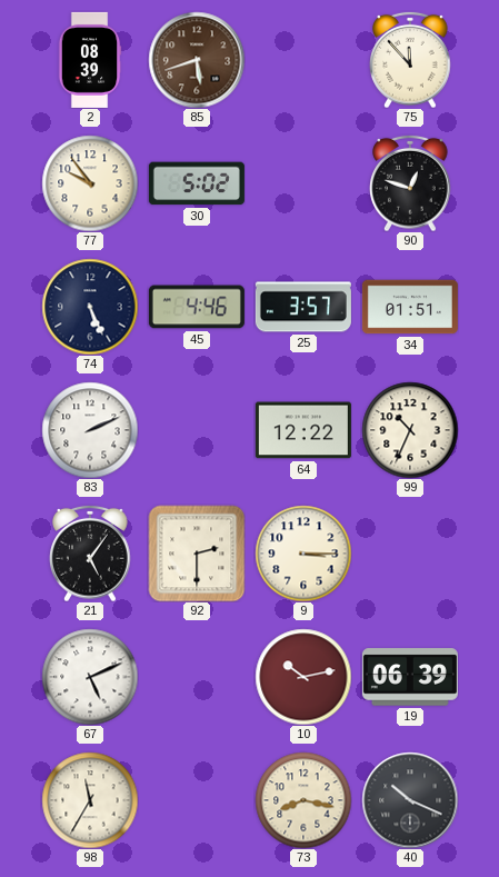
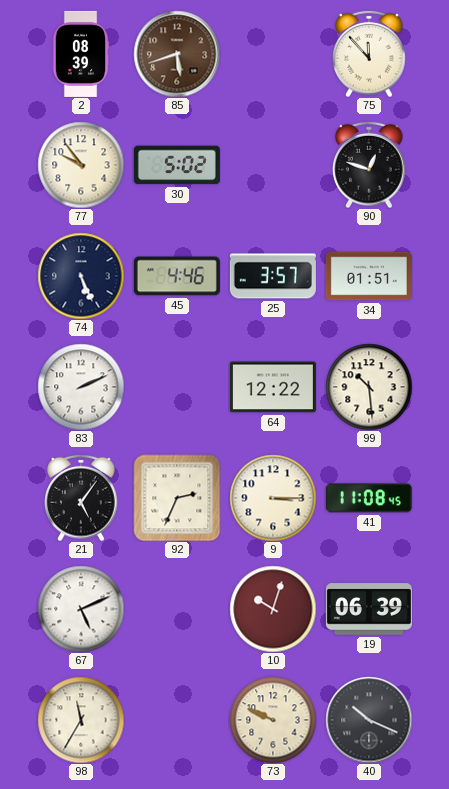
99: 10:34 -> 10:29 (369, 387)
92: 2:30 -> 2:34 (177, 498)
41: none -> 11:08 (369, 498)
10: 10:13 -> 10:03 (273, 609)
73: 8:17 -> 9:49 (273, 720)
